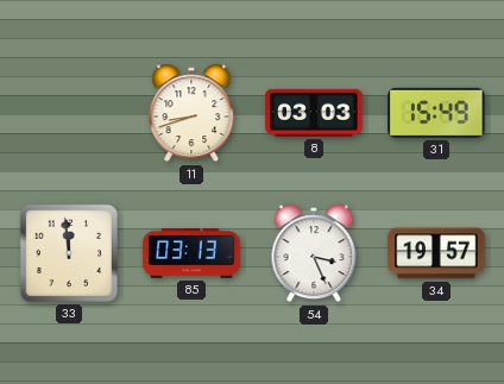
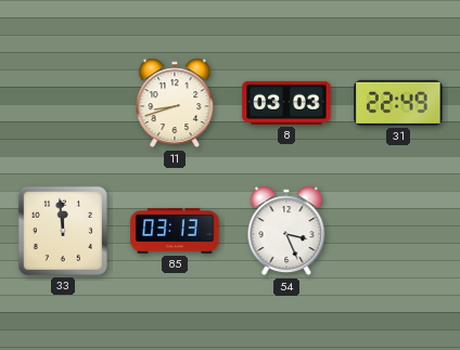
31: 15:49 -> 22:49 (398, 103)
34: 19:57 -> none (436, 253)
